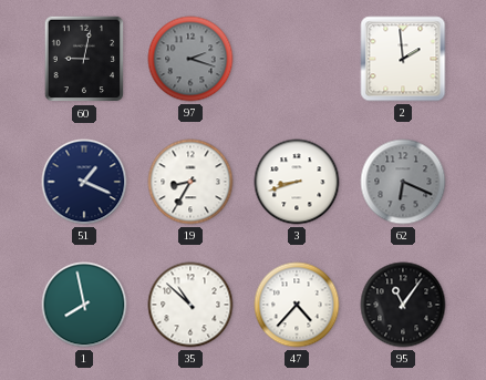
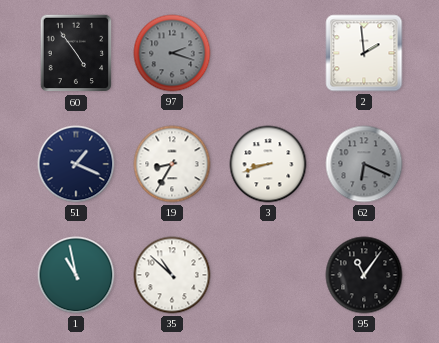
60: 9:02 -> 4:54 (76, 53)
1: 7:58 -> 10:58 (76, 275)
47: 4:37 -> none (297, 305)
